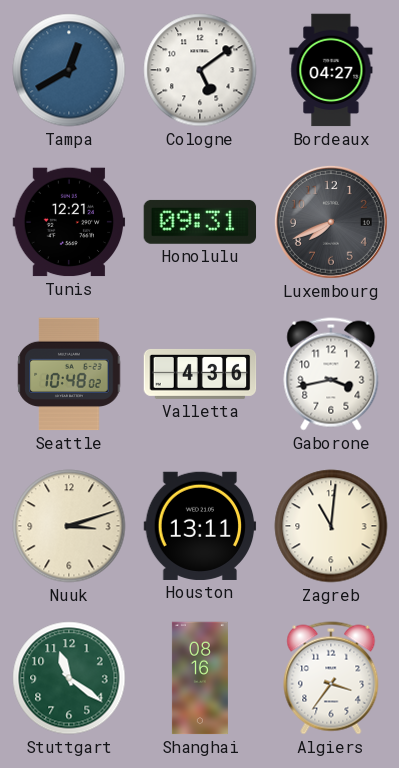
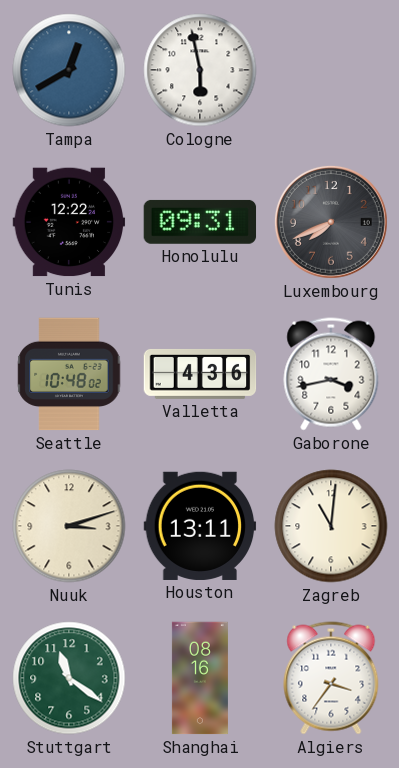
Cologne: 5:09 -> 5:58 (200, 70)
Bordeaux: 04:27 -> none (331, 70)
Tunis: 12:21 -> 12:22 (69, 222)
